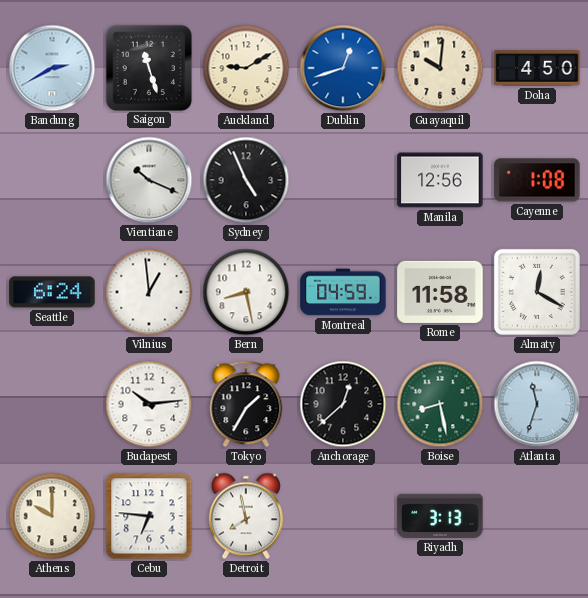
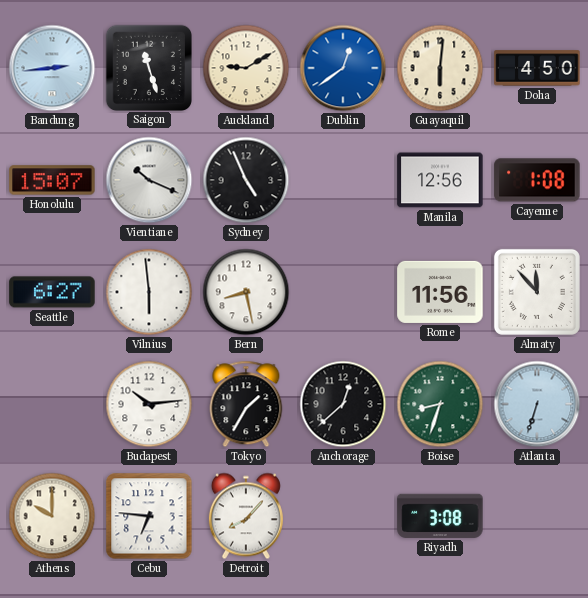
Bandung: 2:40 -> 2:44 (52, 68)
Dublin: 12:42 -> 12:39 (343, 68)
Guayaquil: 10:01 -> 6:01 (440, 68)
Honolulu: none -> 15:07 (52, 180)
Seattle: 6:24 -> 6:27 (52, 292)
Vilnius: 12:59 -> 5:59 (149, 292)
Montreal: 04:59 -> none (343, 292)
Rome: 11:58 -> 11:56 (440, 292)
Almaty: 12:20 -> 11:53 (537, 292)
Boise: 8:28 -> 8:33 (440, 404)
Atlanta: 11:33 -> 6:33 (537, 404)
Detroit: 7:58 -> 8:07 (246, 516)
Riyadh: 3:13 -> 3:08 (440, 516)
